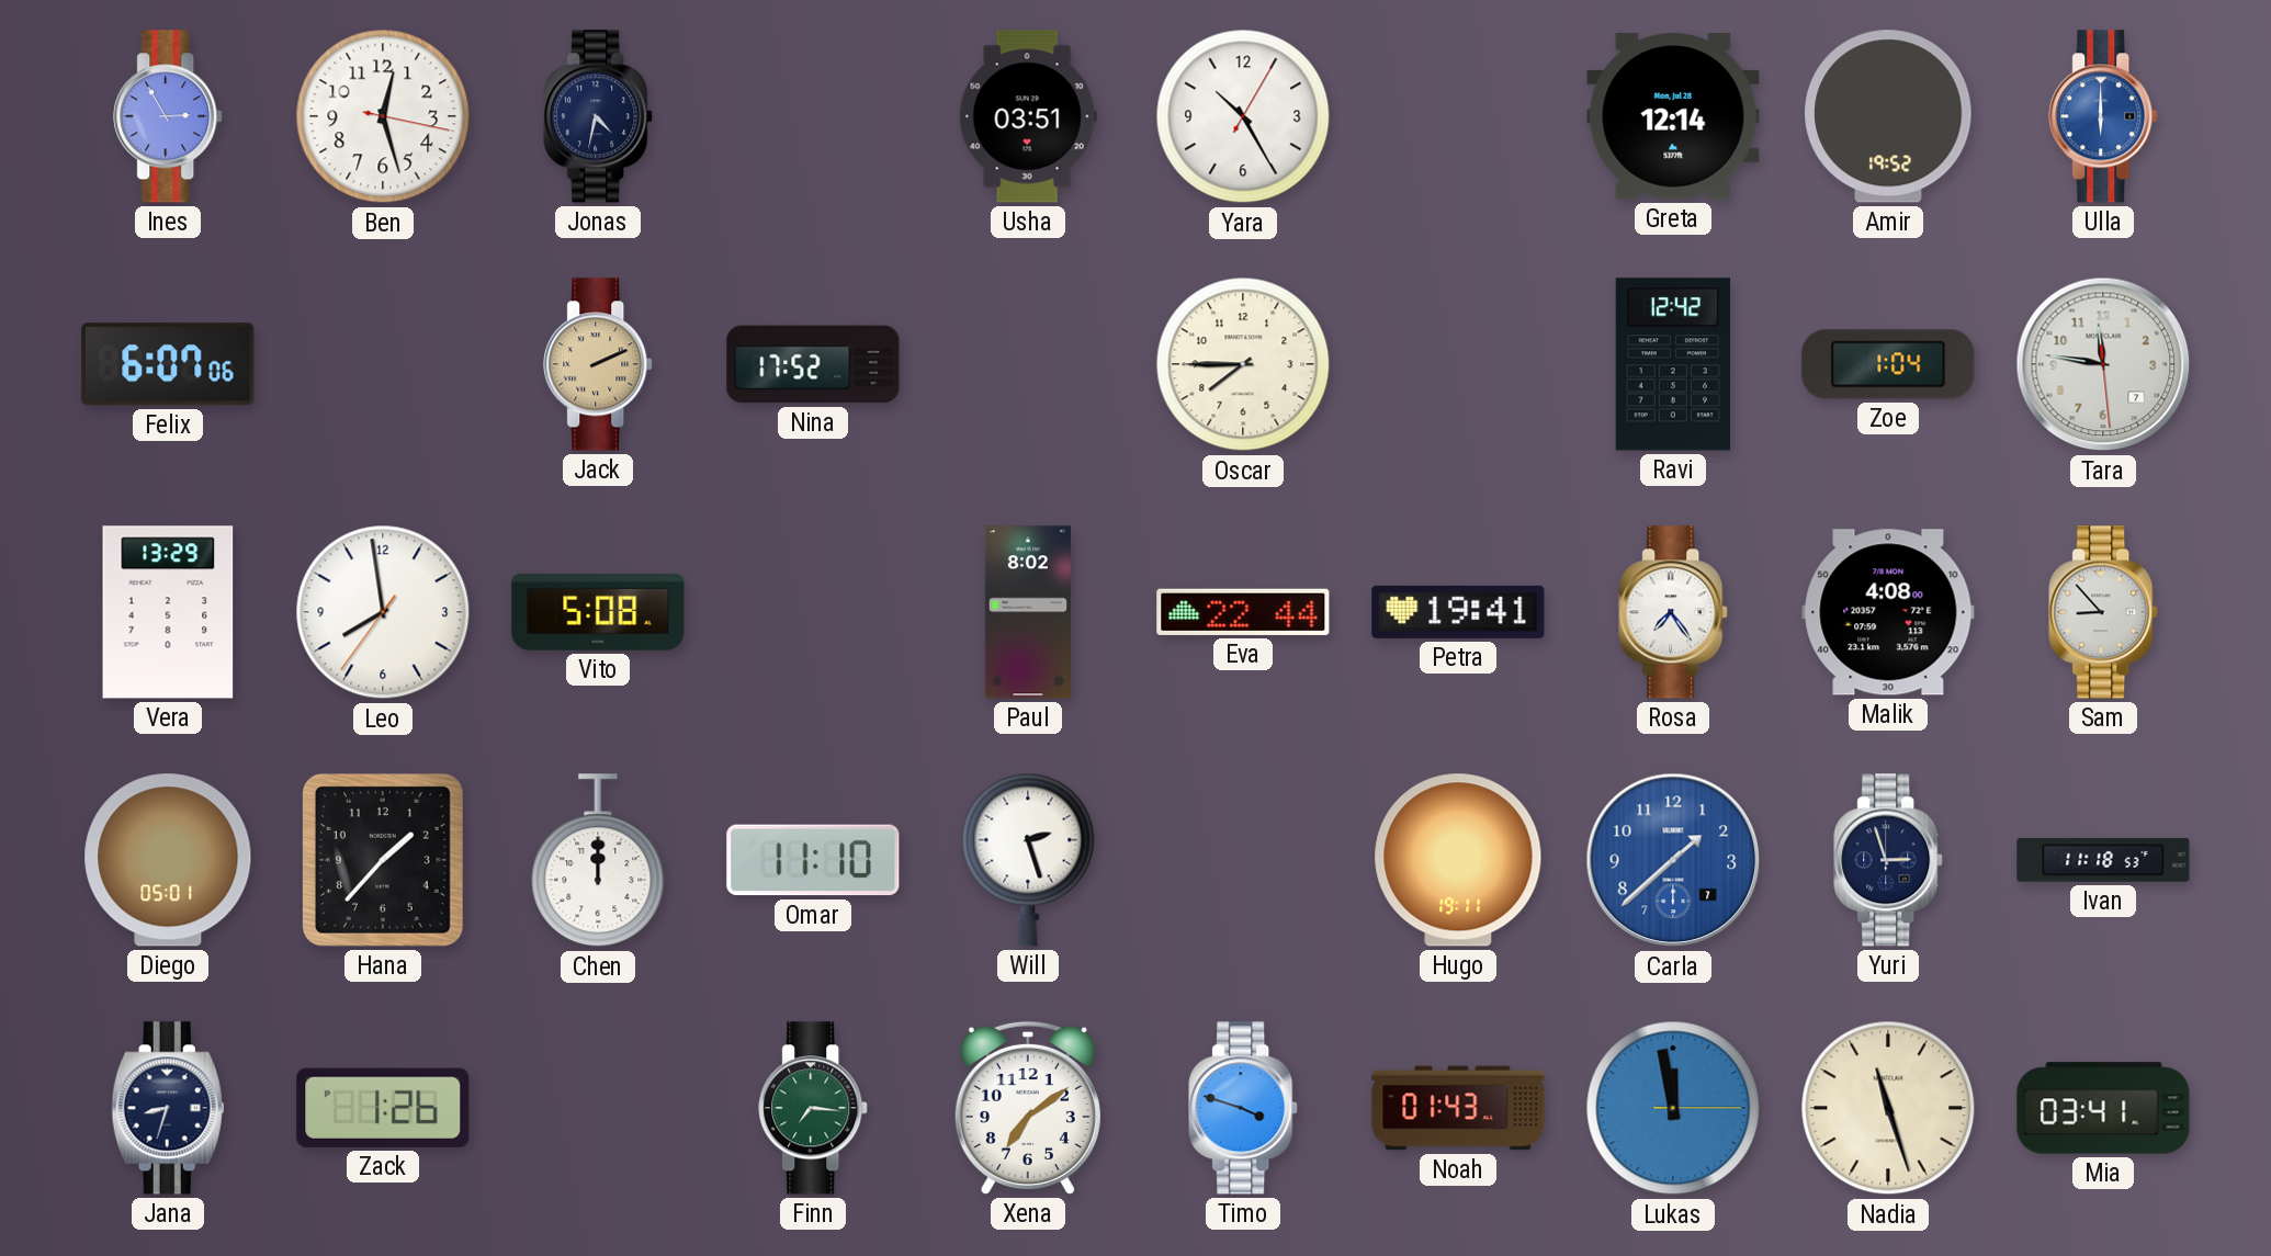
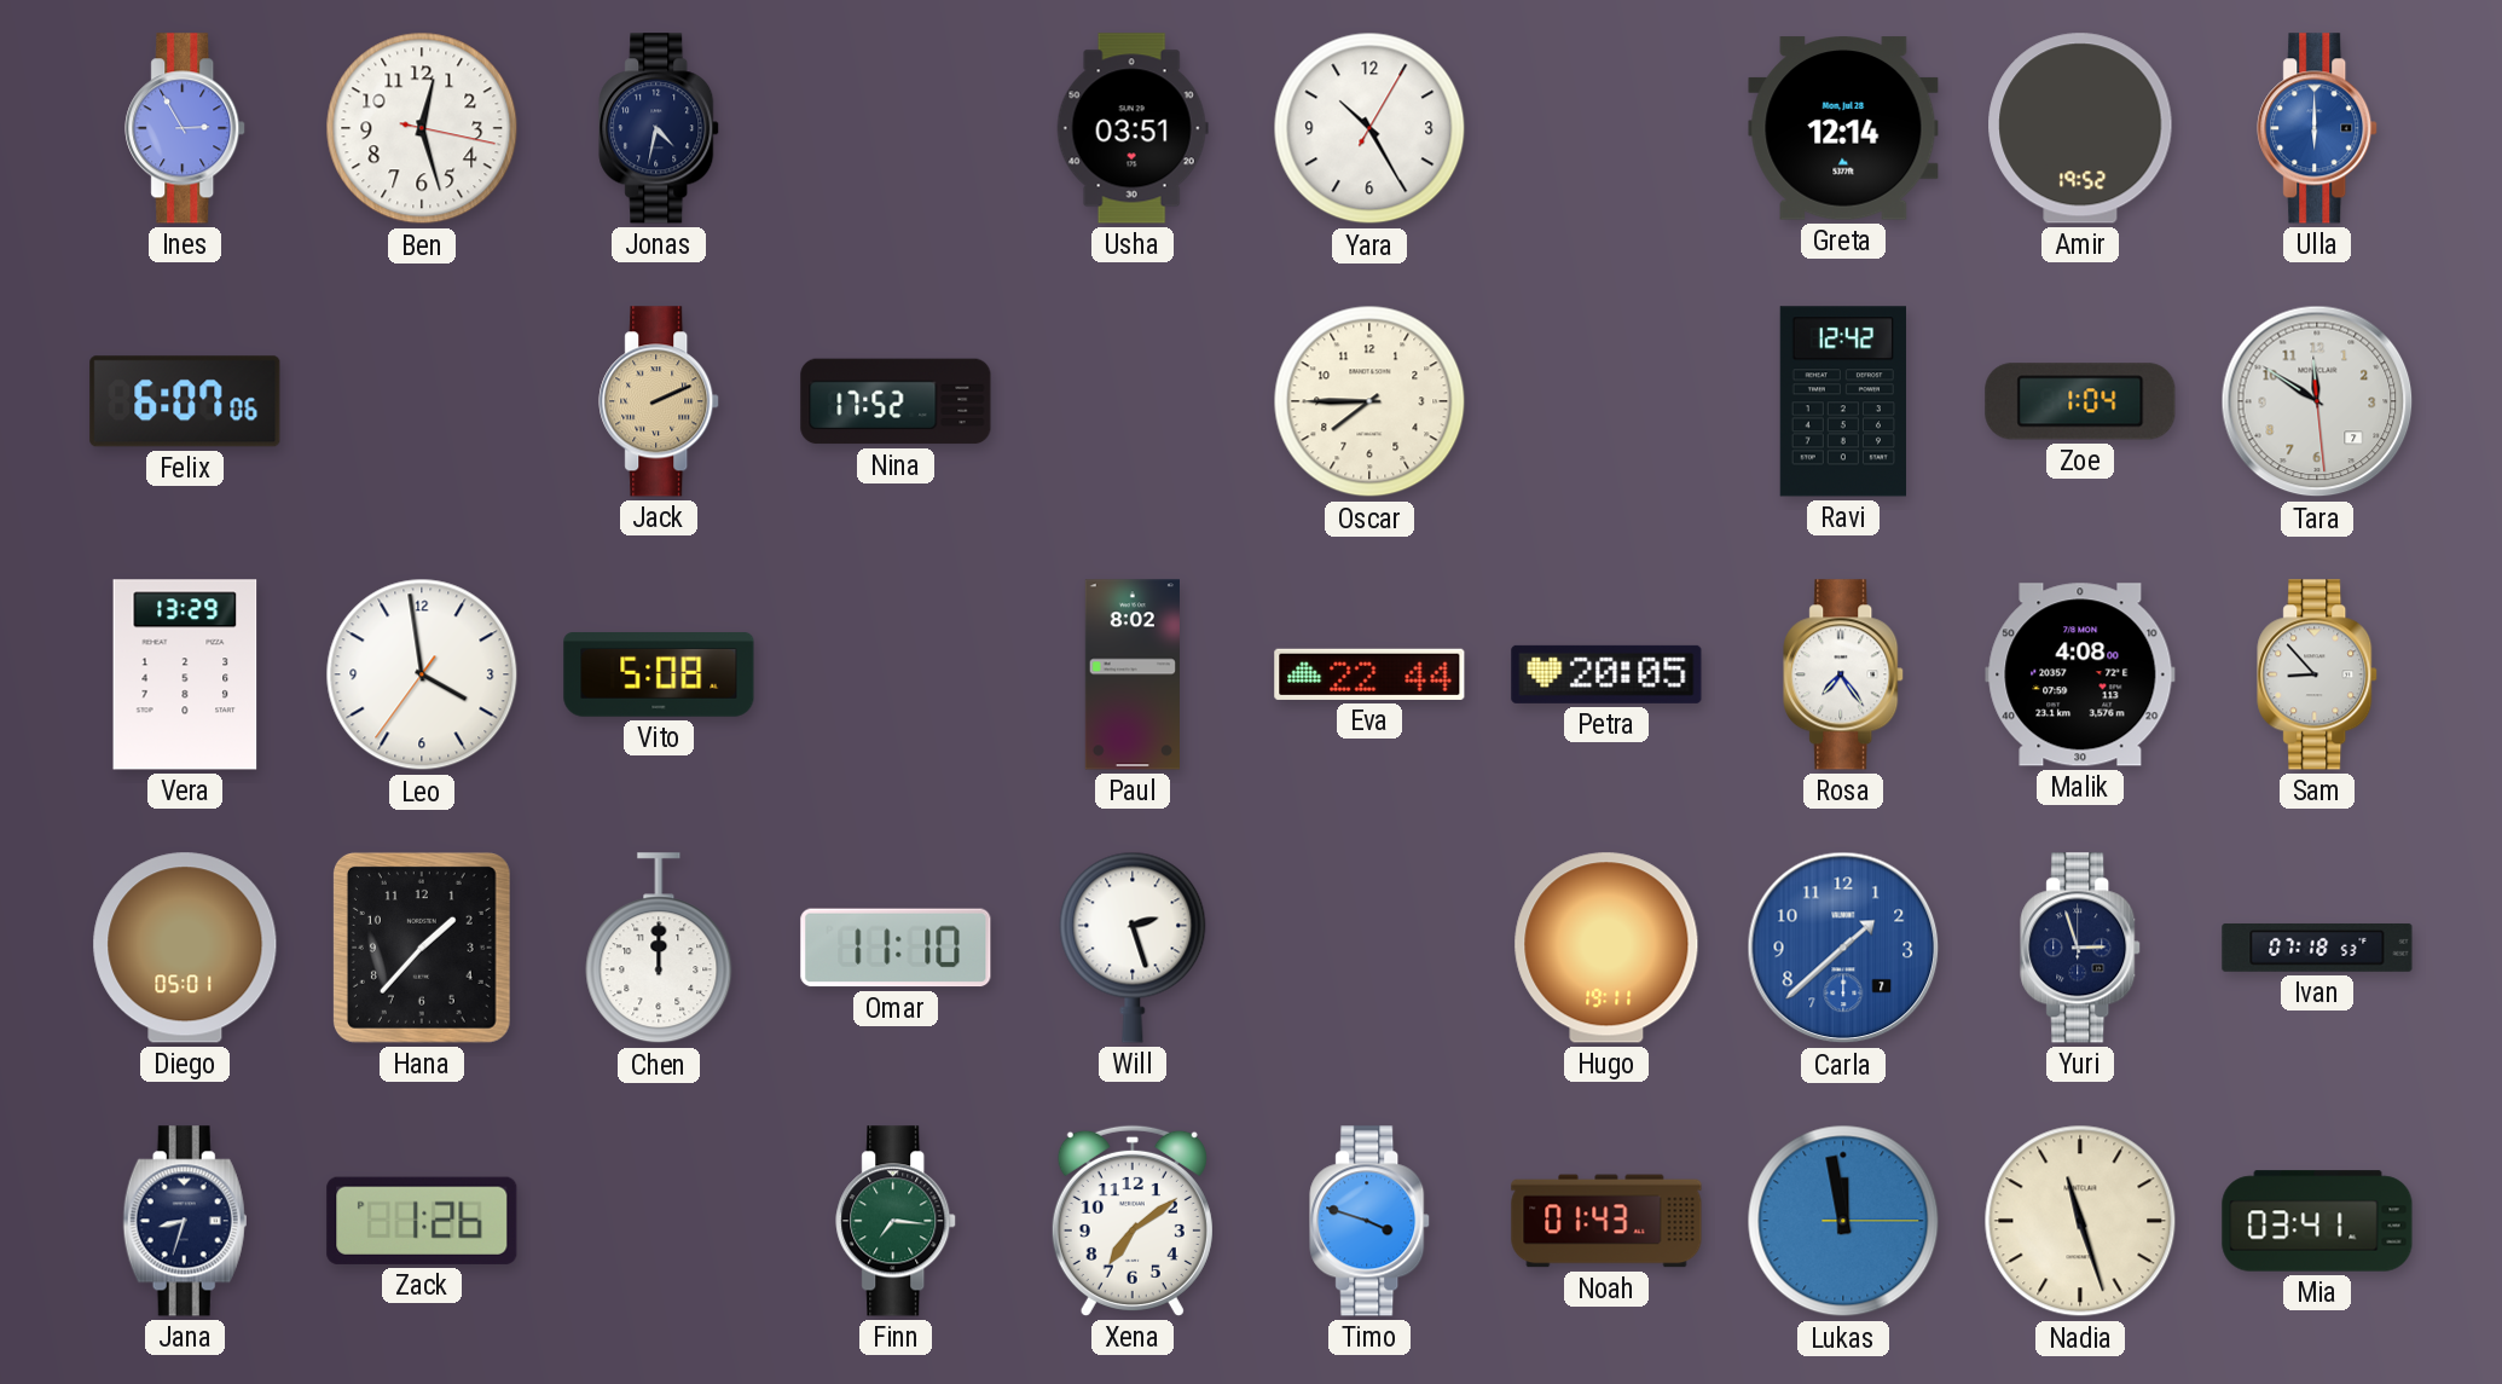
Tara: 11:46 -> 11:50 (2317, 401)
Leo: 7:58 -> 3:58 (422, 674)
Petra: 19:41 -> 20:05 (1606, 674)
Ivan: 11:18 -> 07:18 (2317, 948)
